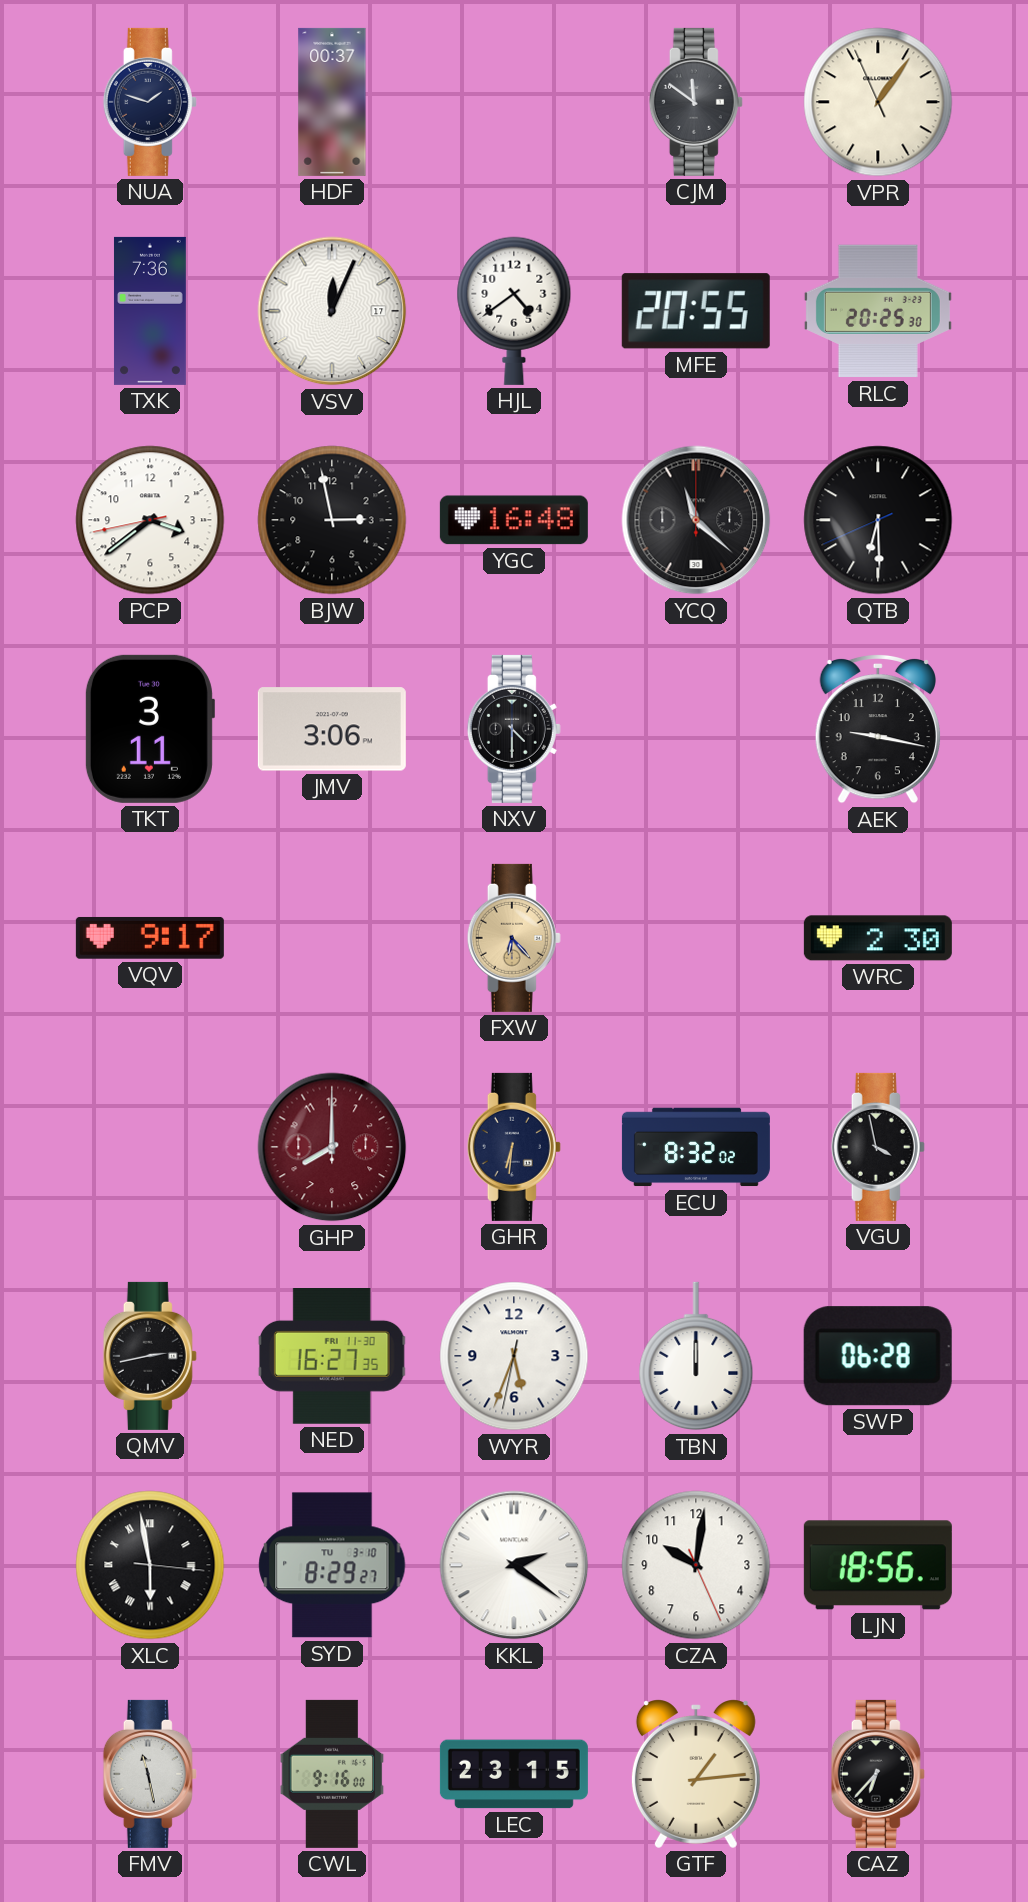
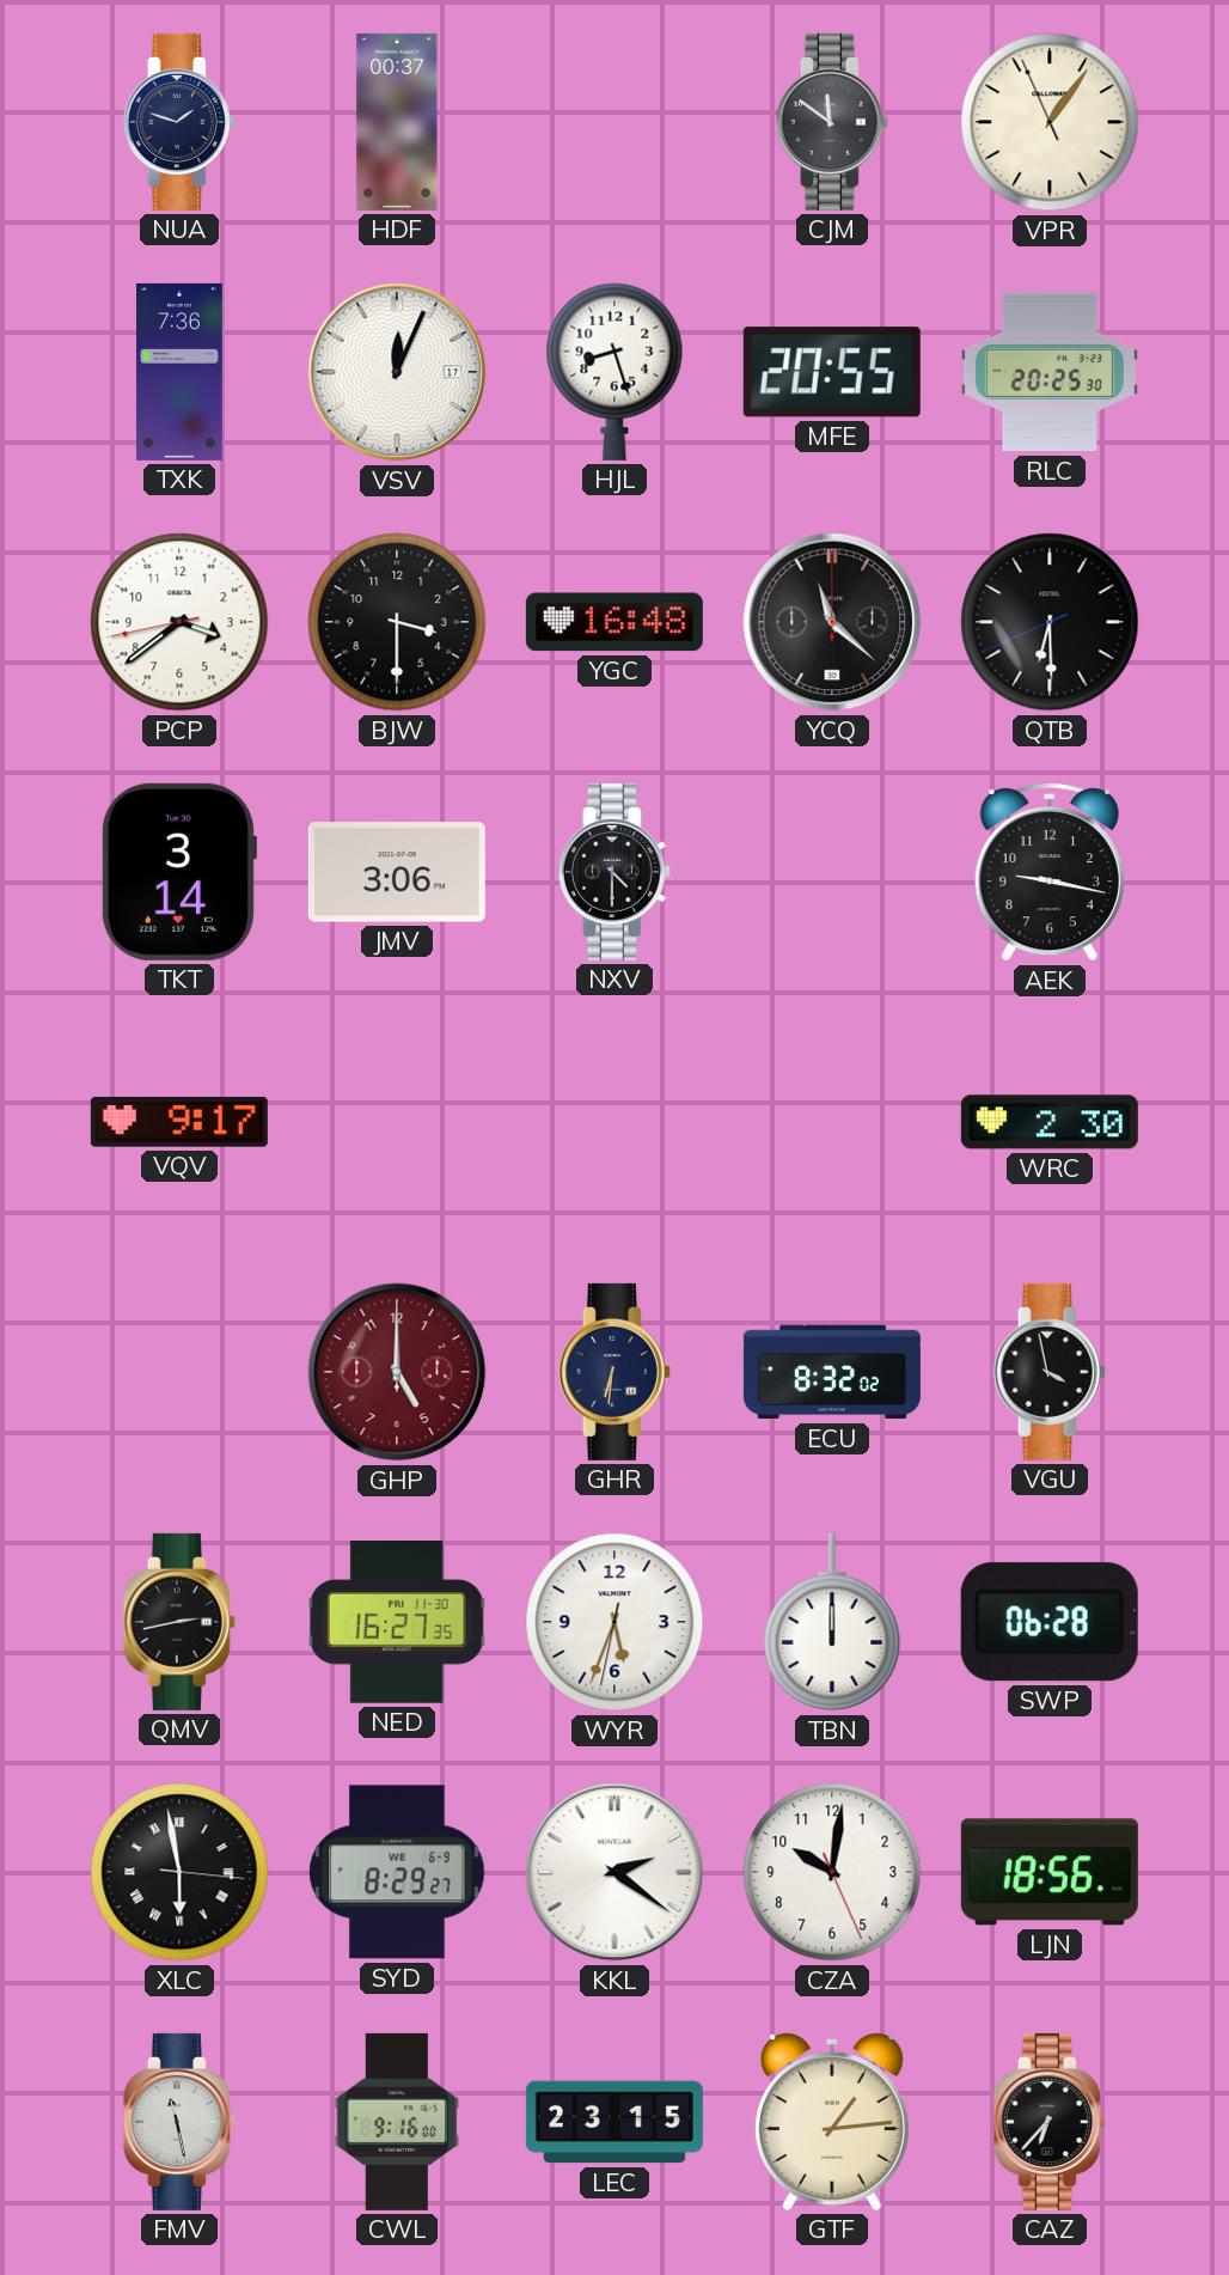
HJL: 4:39 -> 8:27 (614, 372)
BJW: 2:58 -> 3:30 (397, 622)
TKT: 3:11 -> 3:14 (178, 872)
FXW: 6:23 -> none (514, 938)
GHP: 8:00 -> 5:00 (397, 1372)
SYD date: TU 3-10 -> WE 6-9 (397, 1872)
